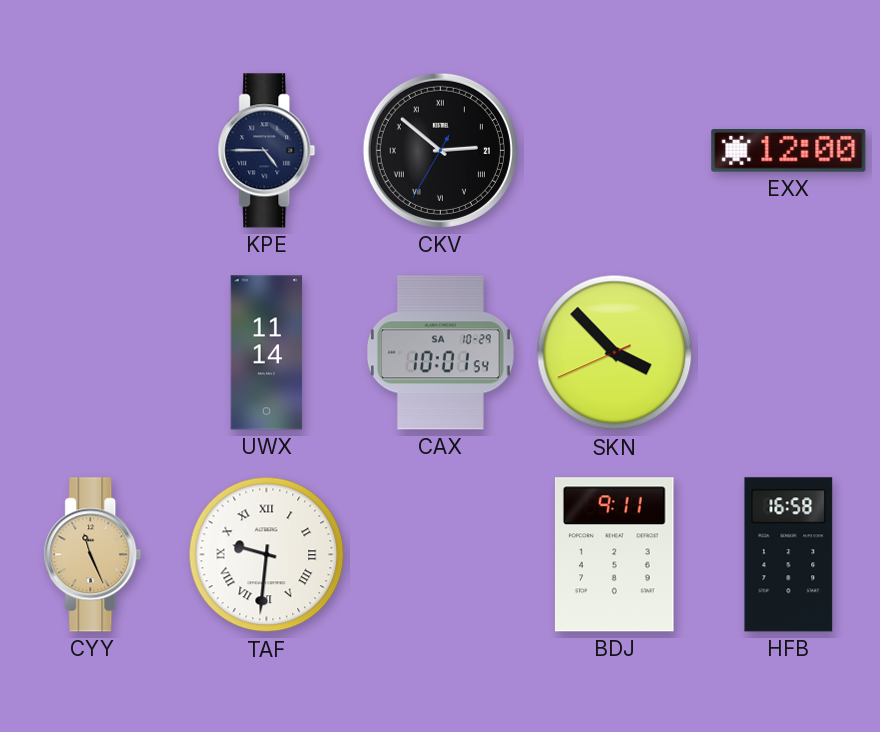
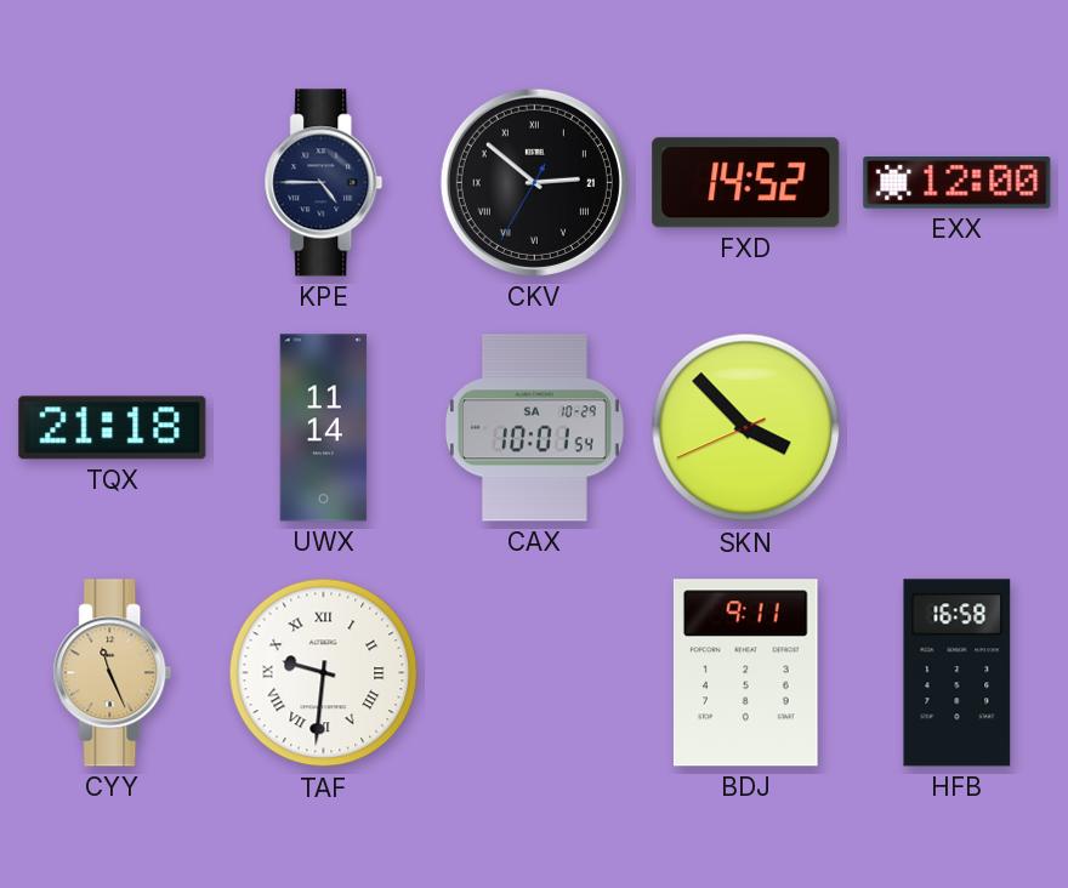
FXD: none -> 14:52 (746, 183)
TQX: none -> 21:18 (113, 428)
